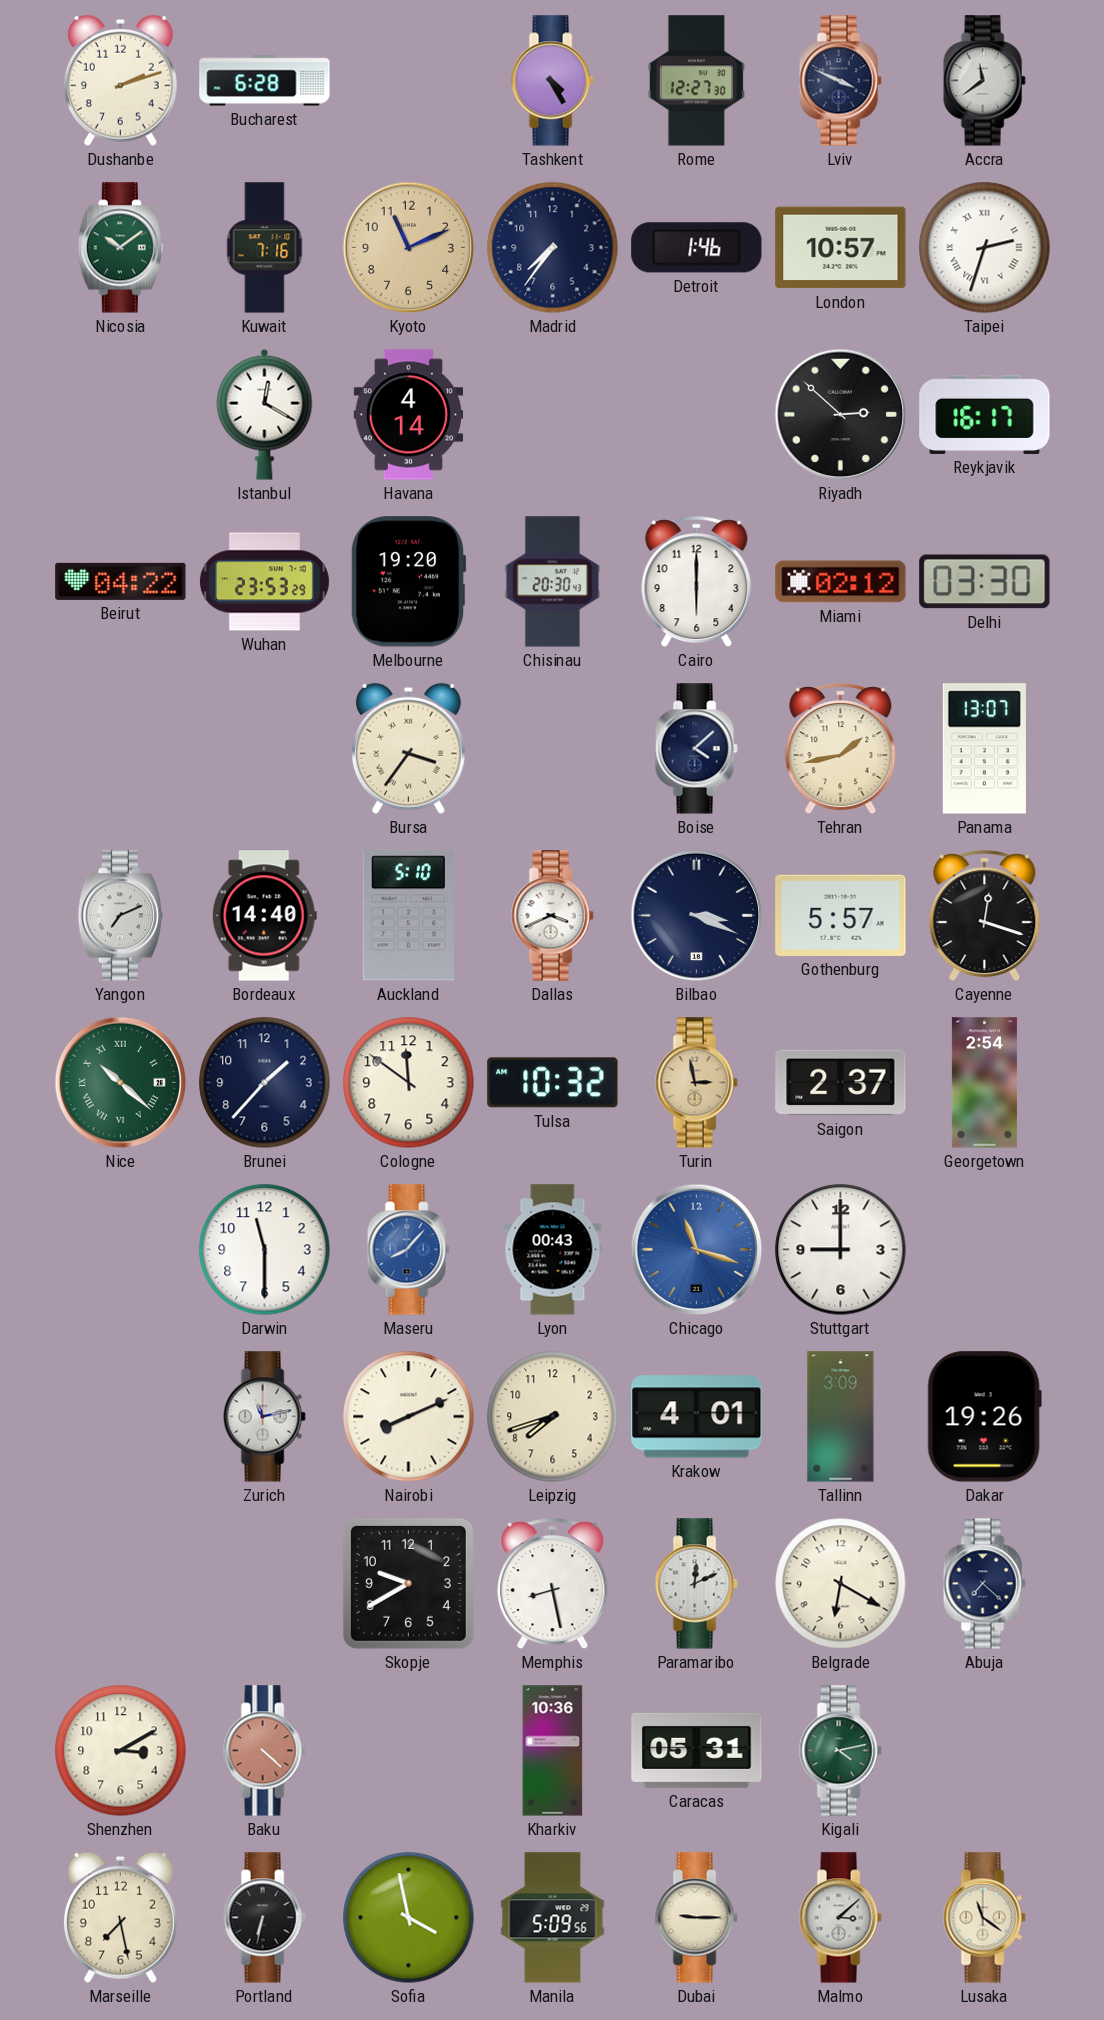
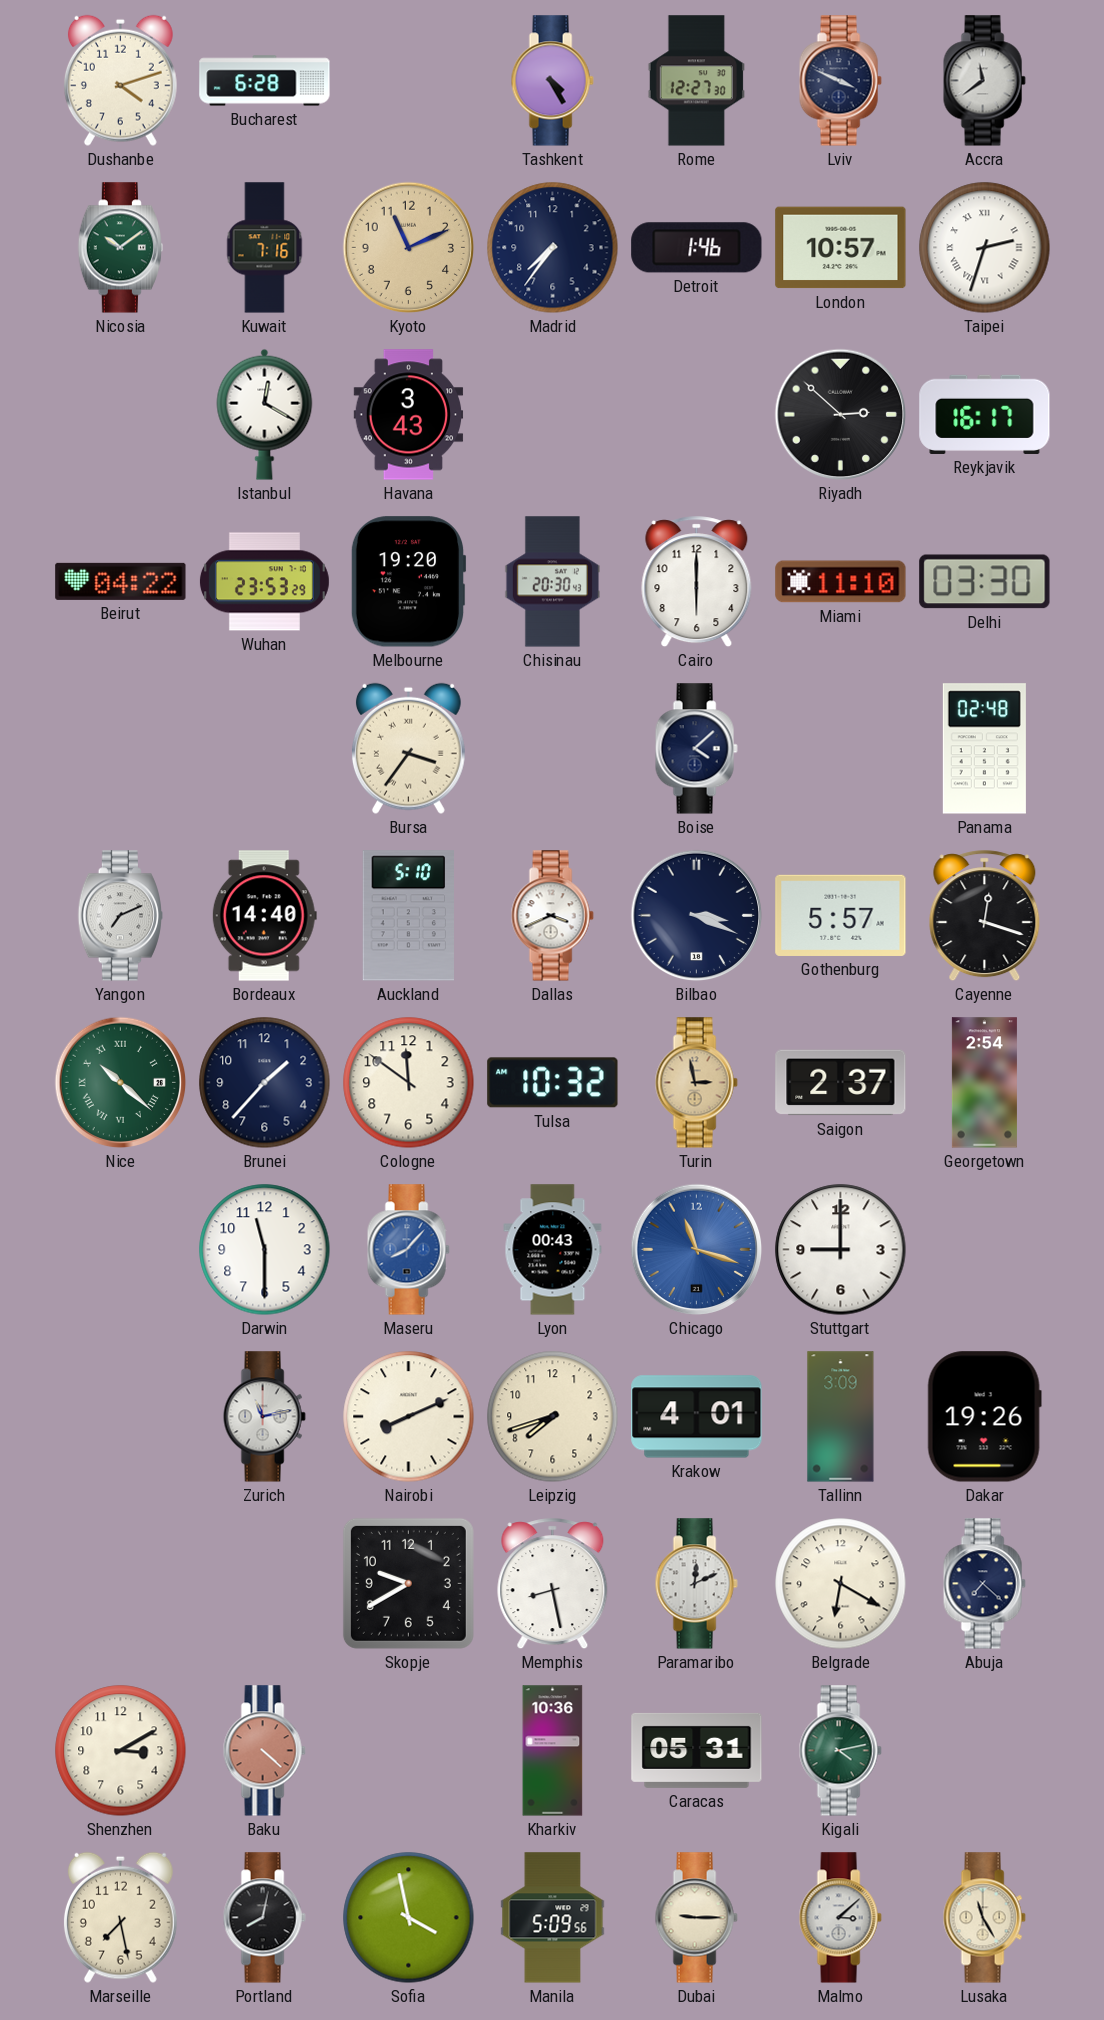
Dushanbe: 2:12 -> 4:12 (120, 80)
Havana: 4:14 -> 3:43 (409, 415)
Miami: 02:12 -> 11:10 (841, 582)
Tehran: 1:43 -> none (841, 749)
Panama: 13:07 -> 02:48 (984, 749)
Portland: 6:32 -> 8:02 (264, 1918)
Lusaka: 11:21 -> 11:25 (984, 1918)
